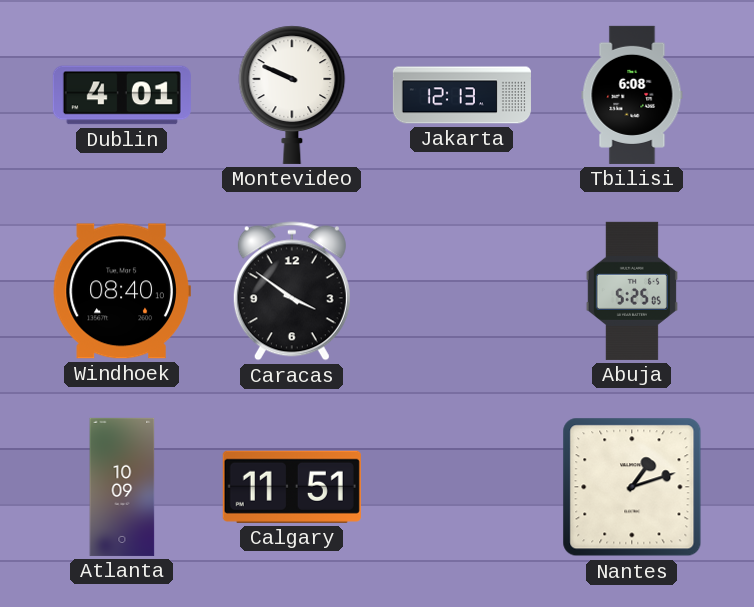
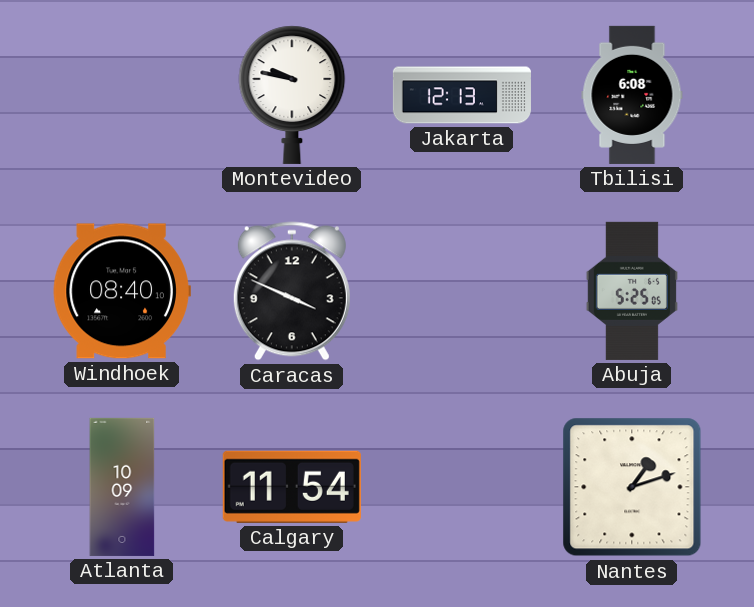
Dublin: 4:01 -> none (122, 95)
Montevideo: 9:49 -> 9:47 (292, 95)
Caracas: 3:51 -> 3:49 (292, 291)
Calgary: 11:51 -> 11:54 (292, 487)
